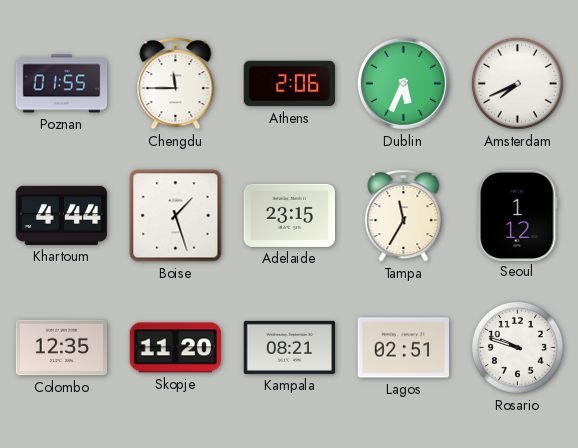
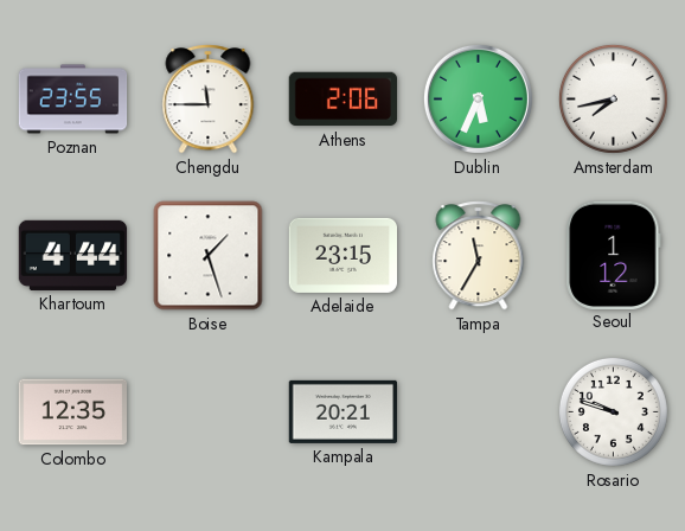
Poznan: 01:55 -> 23:55 (73, 100)
Amsterdam: 7:41 -> 7:43 (613, 98)
Skopje: 11:20 -> none (175, 348)
Kampala: 08:21 -> 20:21 (344, 411)
Lagos: 02:51 -> none (403, 348)
